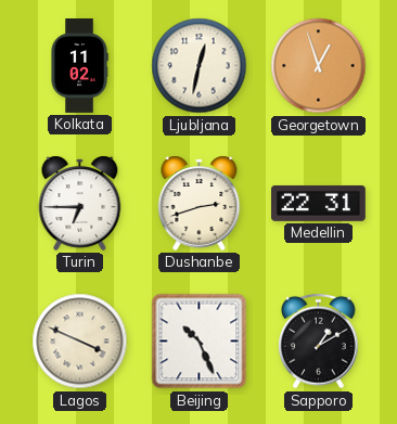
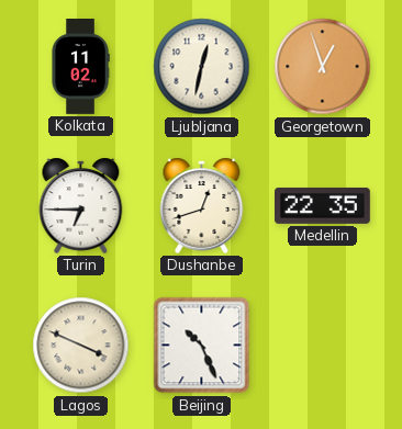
Dushanbe: 2:42 -> 12:42 (202, 205)
Medellin: 22:31 -> 22:35 (323, 205)
Sapporo: 1:10 -> none (319, 342)
